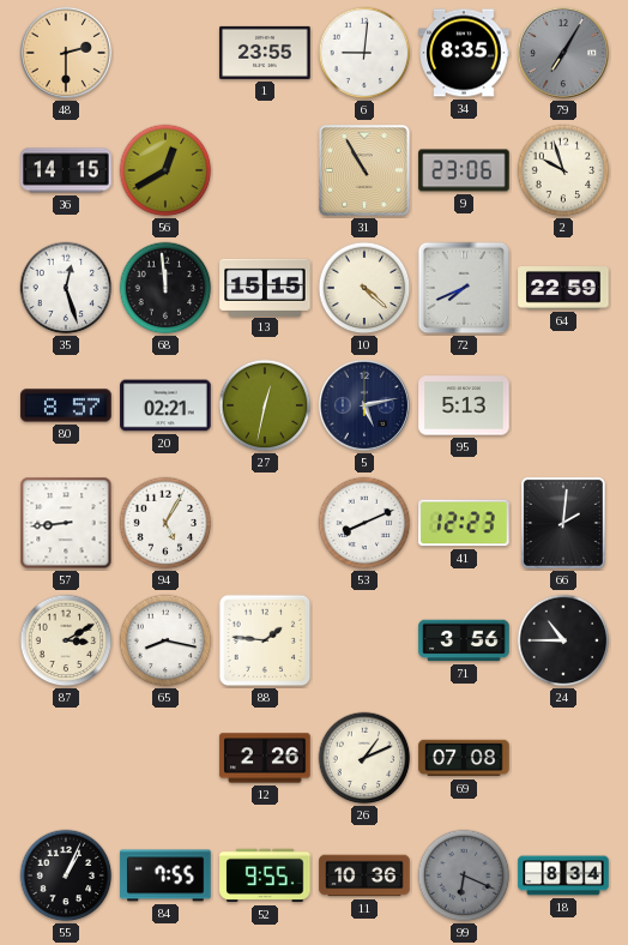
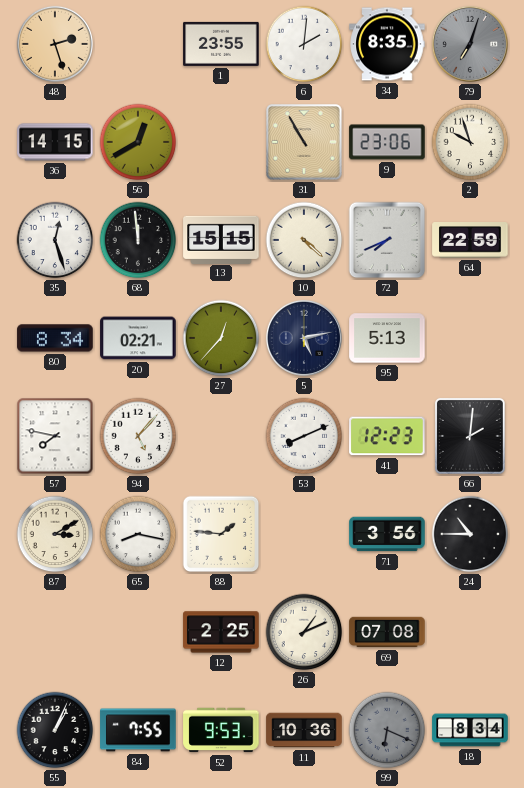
48: 2:30 -> 2:27 (55, 44)
6: 9:01 -> 2:01 (304, 44)
79: 7:05 -> 7:03 (470, 44)
80: 8:57 -> 8:34 (55, 338)
27: 12:32 -> 12:37 (221, 338)
57: 8:44 -> 7:47 (55, 436)
94: 5:05 -> 5:07 (138, 436)
12: 2:26 -> 2:25 (221, 632)
52: 9:55 -> 9:53 (221, 730)
